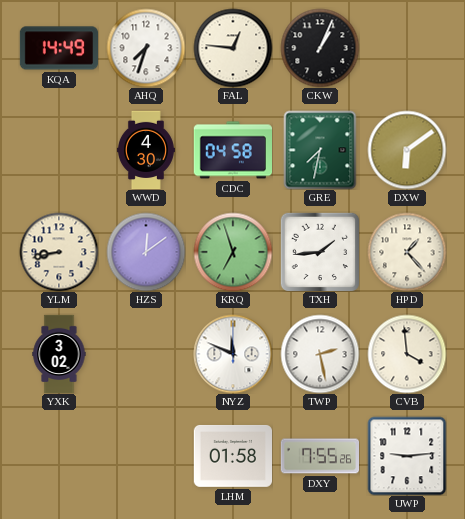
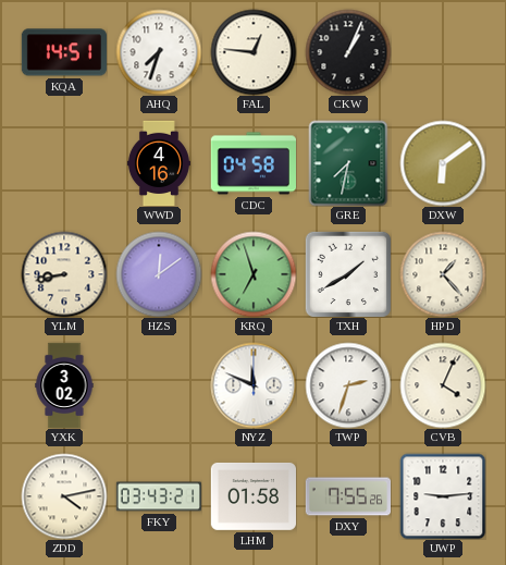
KQA: 14:49 -> 14:51 (63, 52)
WWD: 4:30 -> 4:16 (159, 163)
TXH: 1:44 -> 1:40 (347, 273)
TWP: 2:28 -> 2:33 (348, 385)
CVB: 3:59 -> 4:04 (443, 385)
ZDD: none -> 4:13 (64, 496)
FKY: none -> 03:43 (158, 496)
